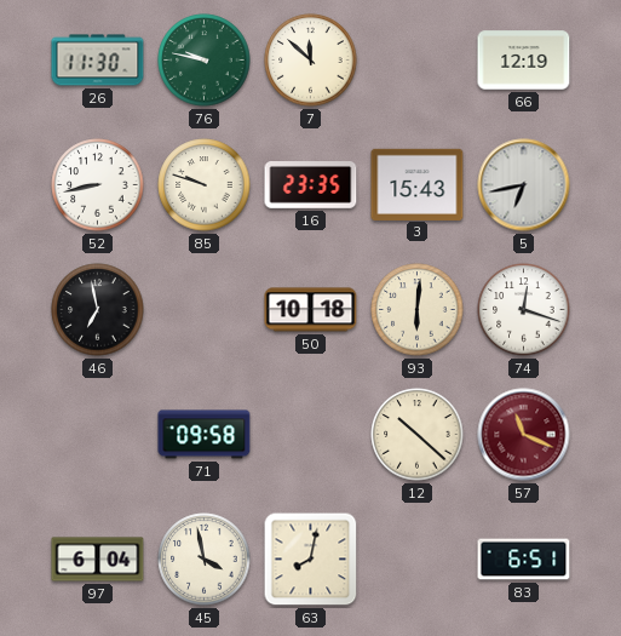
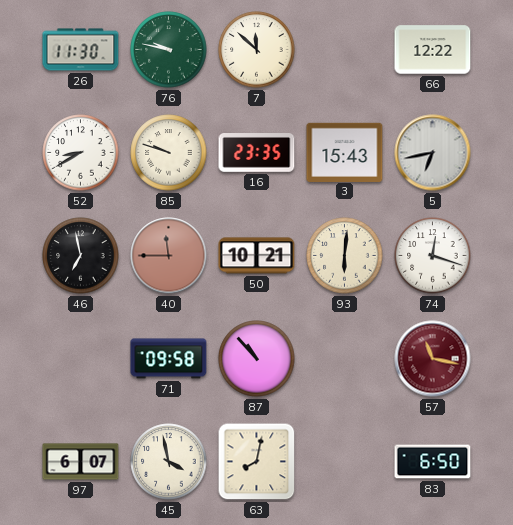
66: 12:19 -> 12:22 (433, 50)
52: 8:43 -> 8:40 (81, 153)
40: none -> 11:45 (169, 256)
50: 10:18 -> 10:21 (257, 256)
87: none -> 10:53 (257, 359)
12: 10:22 -> none (418, 435)
57: 11:19 -> 11:17 (433, 359)
97: 6:04 -> 6:07 (81, 462)
83: 6:51 -> 6:50 (433, 462)
